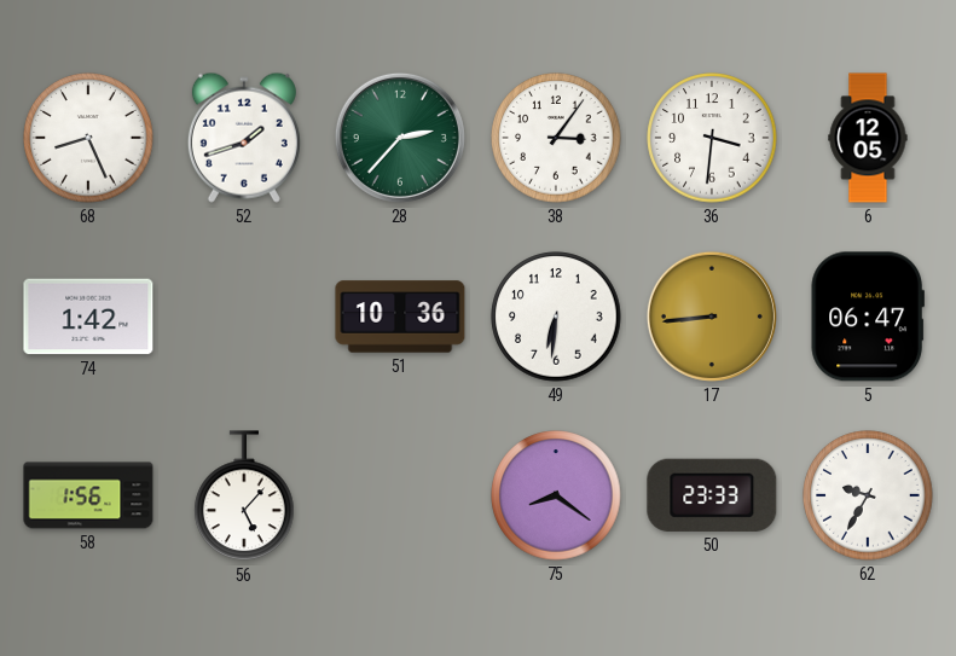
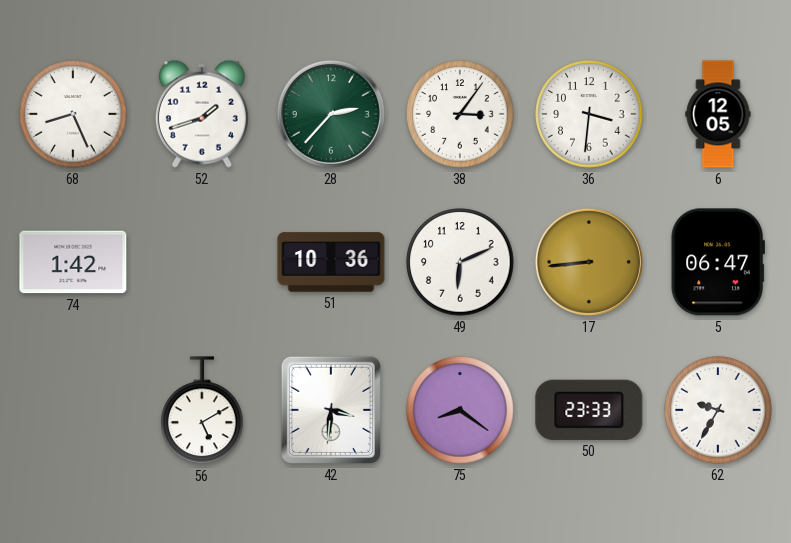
49: 6:31 -> 6:11 (460, 262)
58: 1:56 -> none (88, 495)
56: 5:07 -> 5:10 (202, 411)
42: none -> 3:31 (331, 410)
